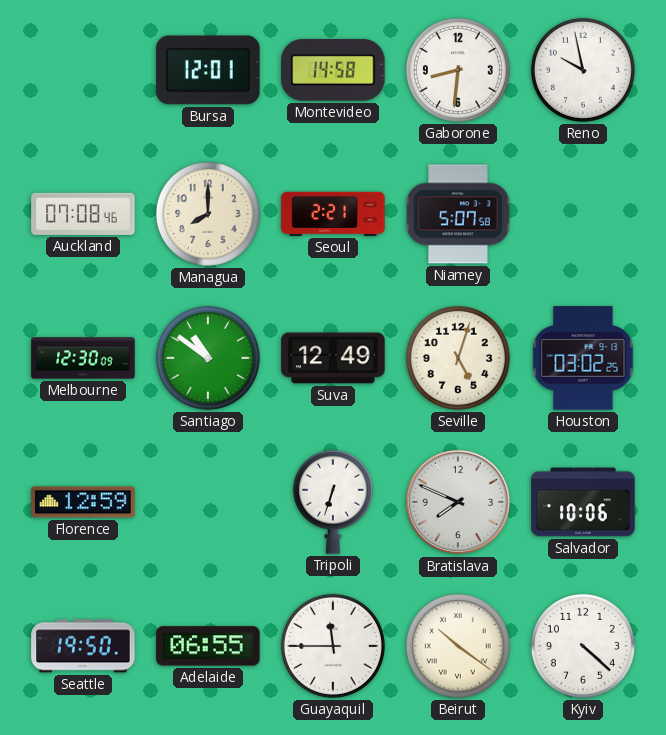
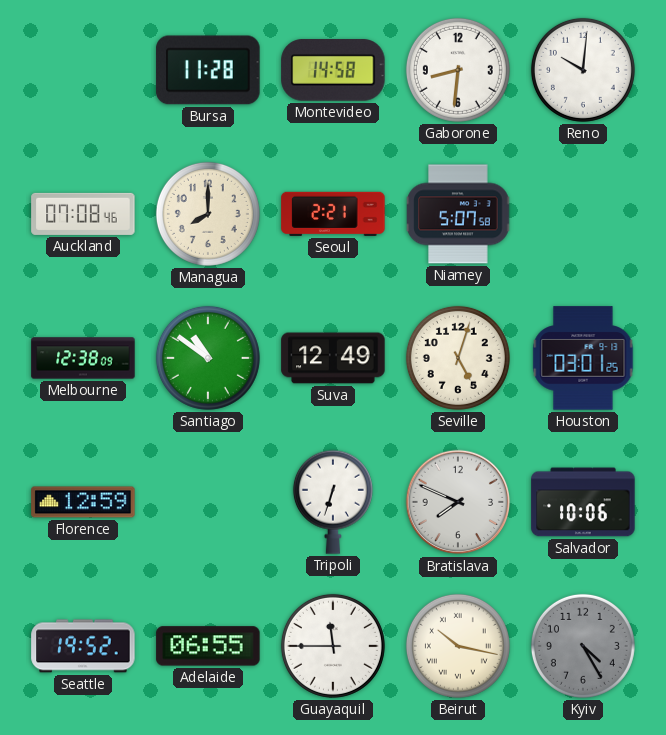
Bursa: 12:01 -> 11:28 (208, 70)
Reno: 9:58 -> 10:01 (583, 70)
Melbourne: 12:30 -> 12:38 (83, 358)
Houston: 03:02 -> 03:01 (583, 358)
Seattle: 19:50 -> 19:52 (83, 646)
Beirut: 10:21 -> 10:17 (458, 646)
Kyiv: 4:22 -> 4:25 (583, 646)
Kyiv dial: white -> grey (583, 646)
